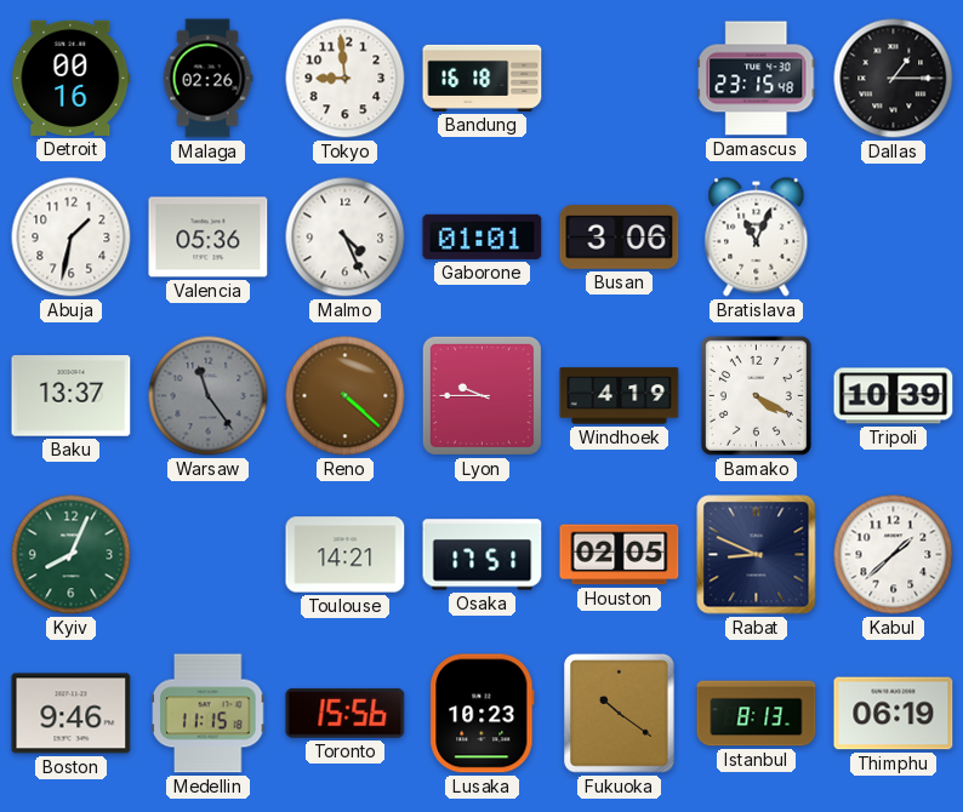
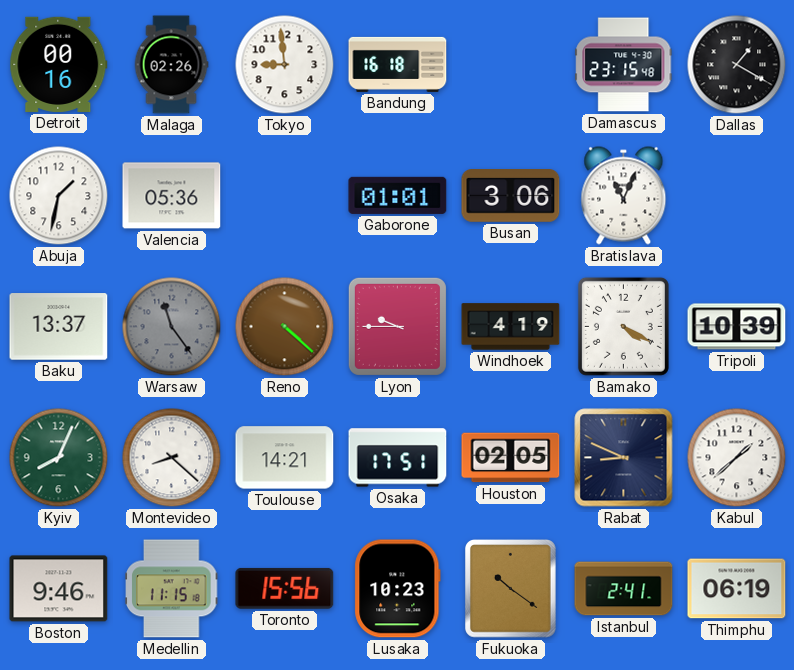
Dallas: 1:15 -> 1:20 (737, 65)
Malmo: 4:26 -> none (346, 238)
Montevideo: none -> 8:22 (172, 458)
Istanbul: 8:13 -> 2:41 (624, 589)
